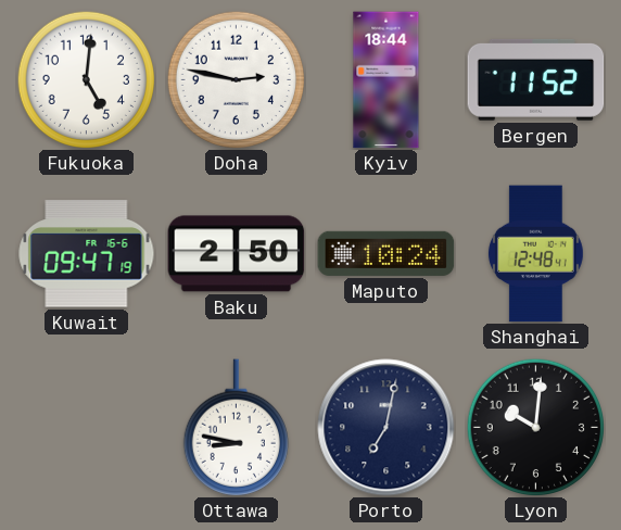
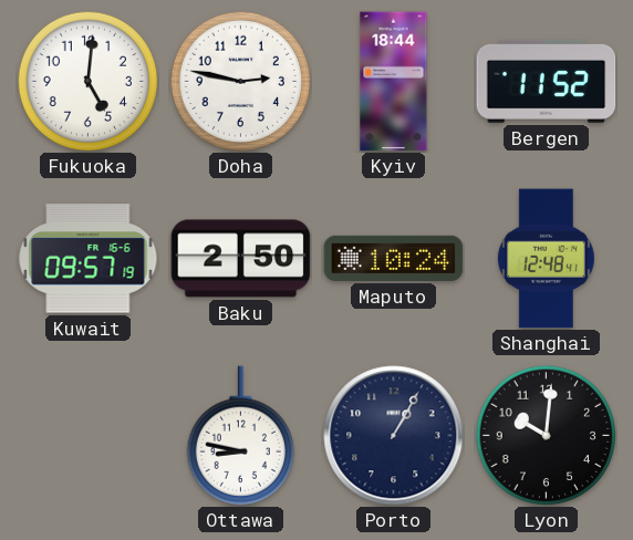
Kuwait: 09:47 -> 09:57 (89, 259)
Porto: 7:02 -> 1:05 (394, 436)
